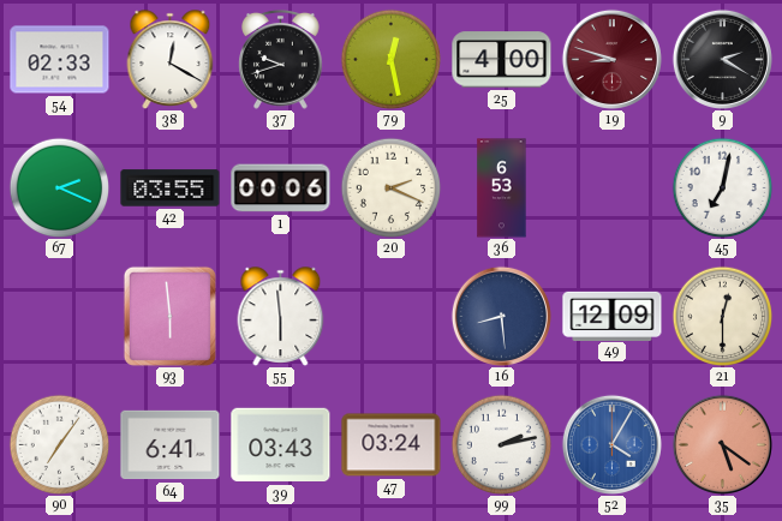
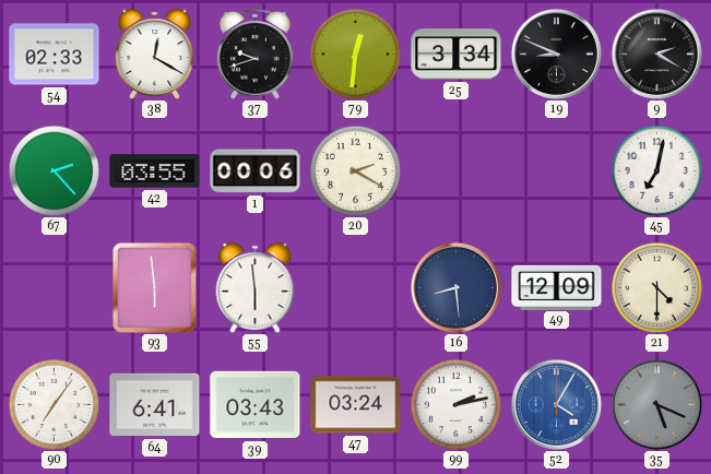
79: 12:28 -> 12:31 (355, 54)
25: 4:00 -> 3:34 (457, 55)
19: 8:48 -> 8:49 (556, 54)
19 dial: burgundy -> black (556, 54)
67: 2:19 -> 2:23 (54, 170)
20: 2:19 -> 2:20 (355, 170)
36: 6:53 -> none (502, 188)
21: 12:30 -> 4:30 (656, 287)
35: 5:21 -> 5:19 (656, 404)
35 dial: salmon -> grey (656, 404)
